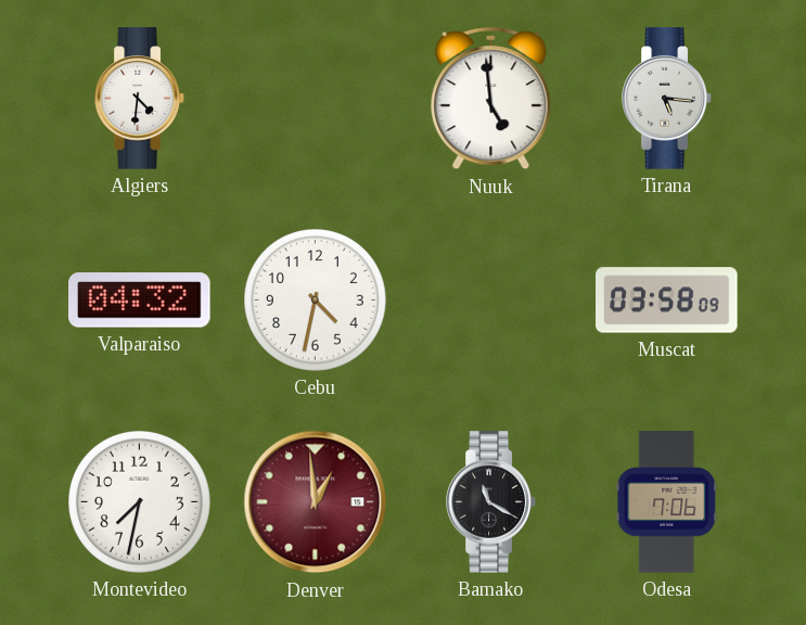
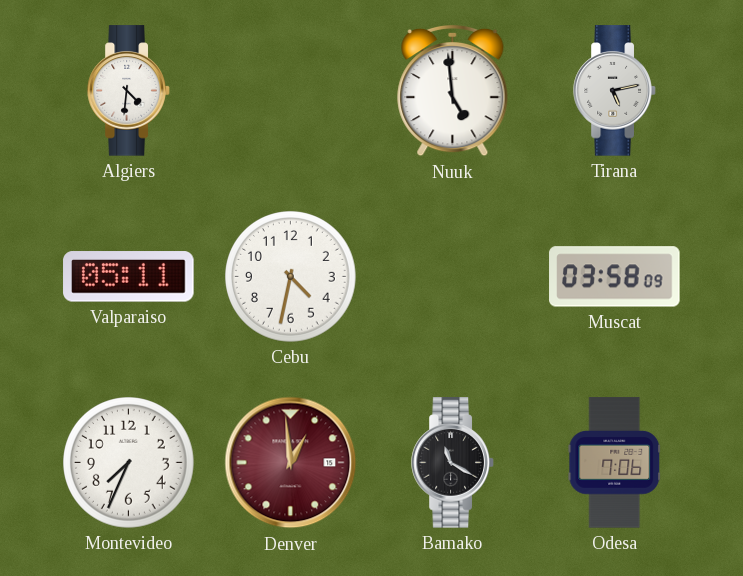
Tirana: 5:16 -> 5:13 (615, 91)
Valparaiso: 04:32 -> 05:11 (129, 277)
Montevideo: 7:32 -> 7:34 (129, 463)
